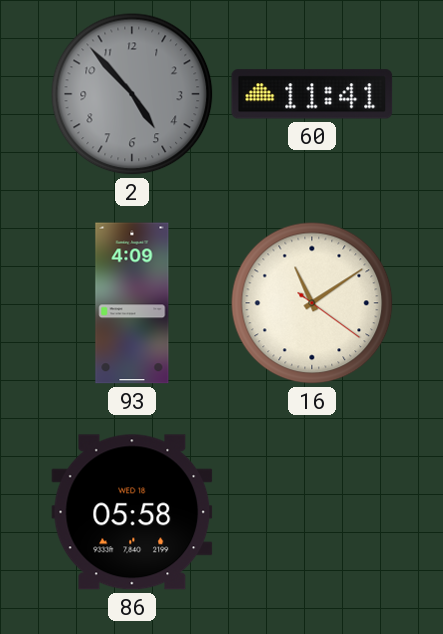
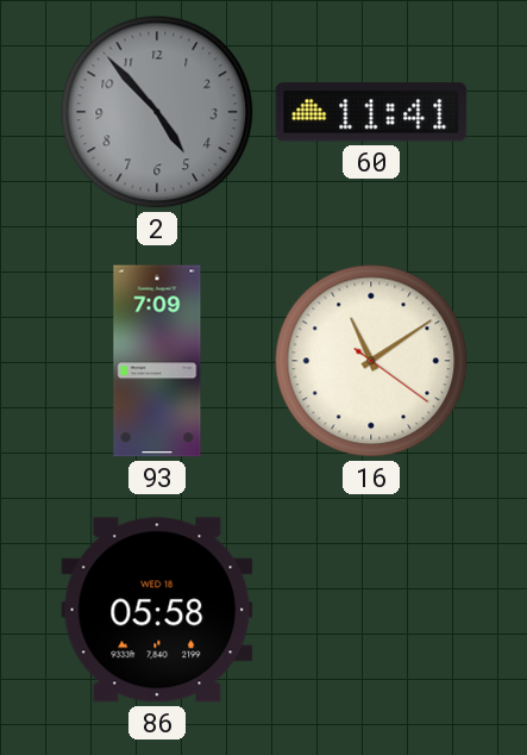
93: 4:09 -> 7:09 (157, 361)
